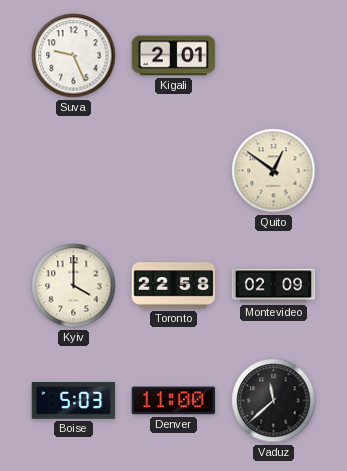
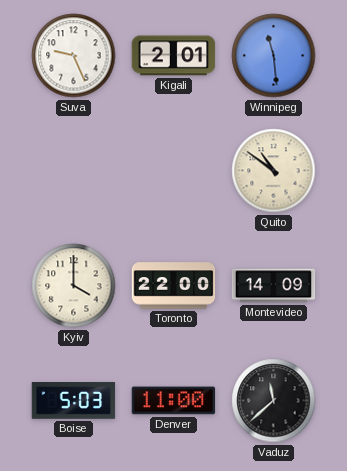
Winnipeg: none -> 11:29 (274, 56)
Quito: 12:51 -> 10:51 (274, 171)
Toronto: 22:58 -> 22:00 (174, 286)
Montevideo: 02:09 -> 14:09 (274, 286)
